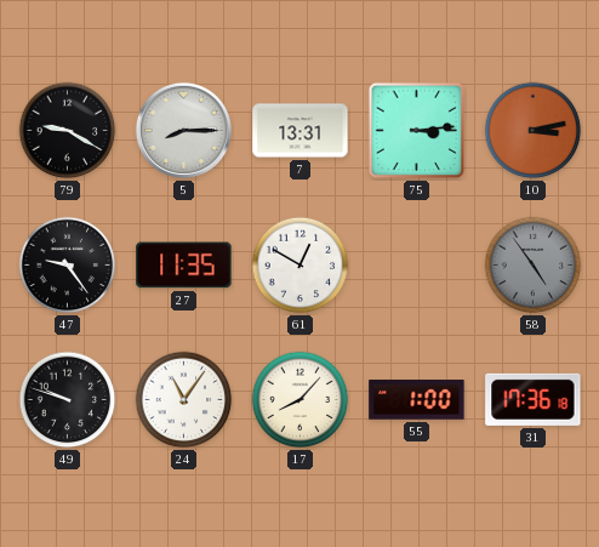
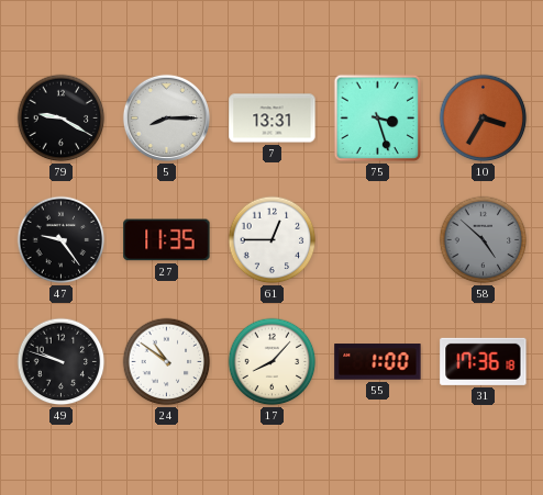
75: 3:14 -> 3:27 (378, 119)
10: 3:13 -> 3:35 (484, 119)
61: 12:50 -> 12:45 (273, 240)
58: 4:54 -> 4:52 (484, 240)
24: 11:06 -> 10:51 (167, 362)
